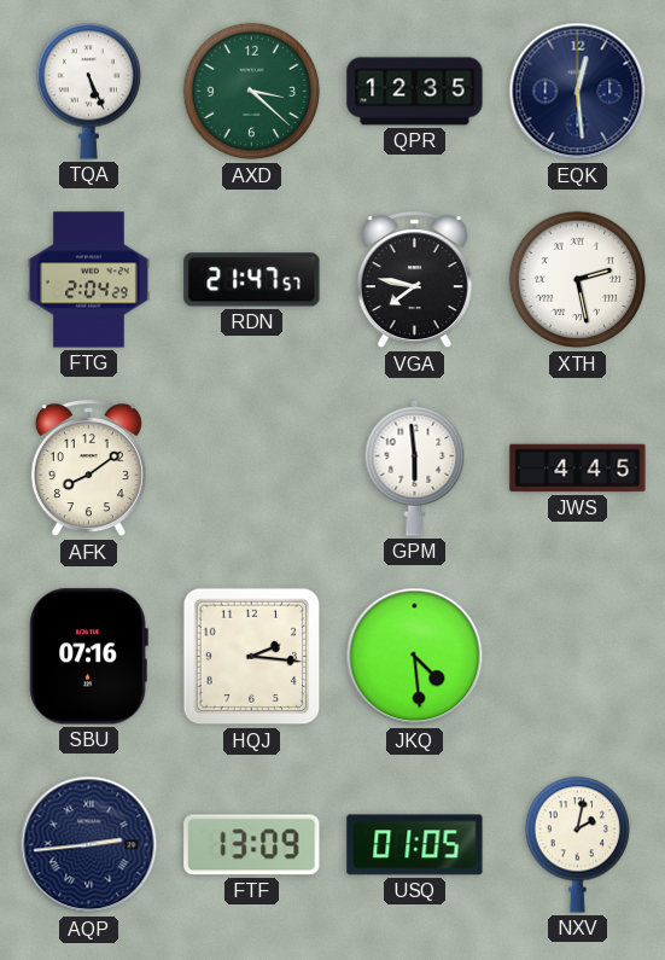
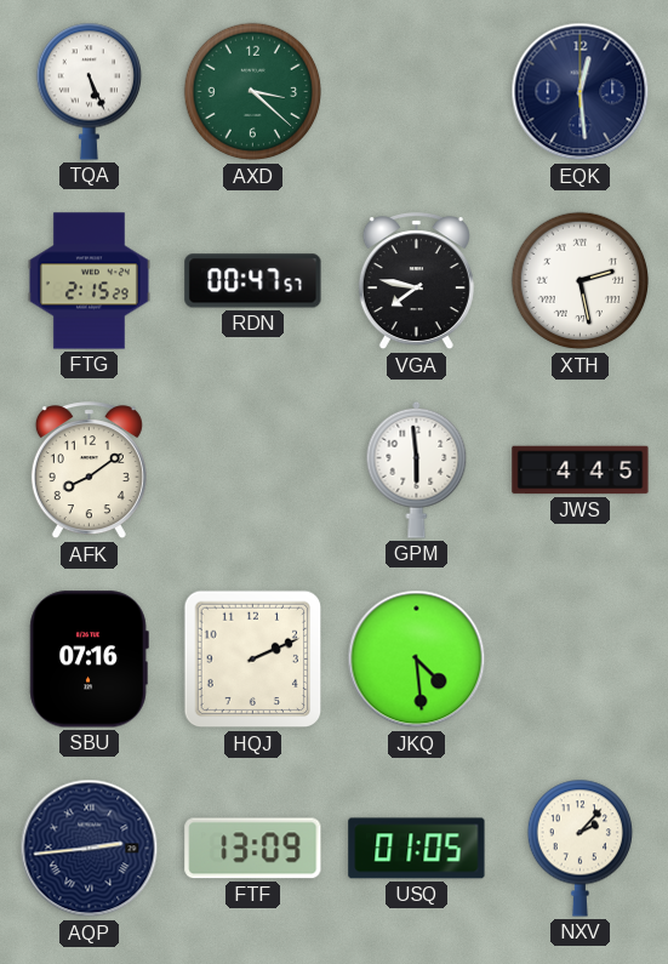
QPR: 12:35 -> none (415, 92)
FTG: 2:04 -> 2:15 (89, 281)
RDN: 21:47 -> 00:47 (253, 281)
HQJ: 2:16 -> 2:11 (253, 660)
NXV: 2:02 -> 2:07 (579, 848)
